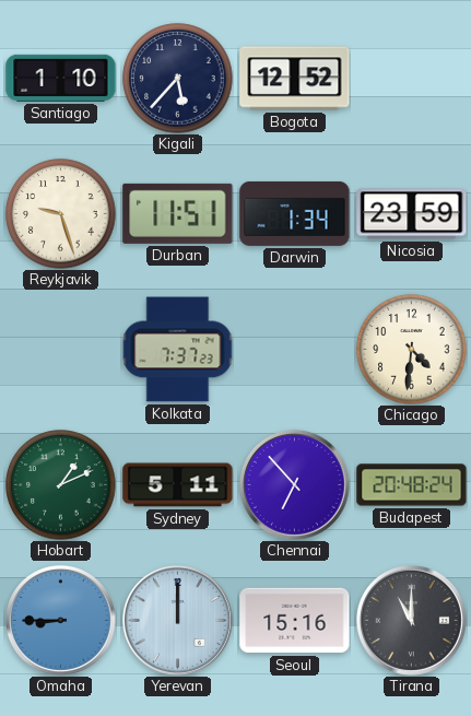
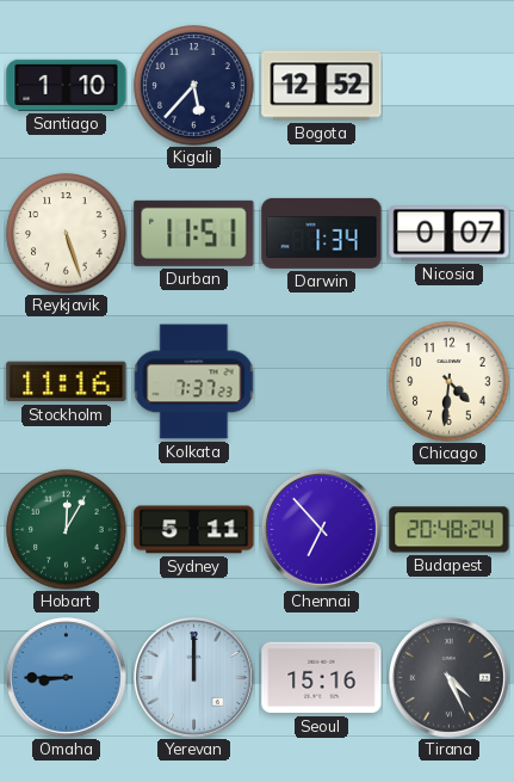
Reykjavik: 9:27 -> 5:27 (67, 234)
Nicosia: 23:59 -> 0:07 (450, 234)
Stockholm: none -> 11:16 (67, 382)
Hobart: 1:11 -> 12:05 (67, 530)
Tirana: 11:00 -> 4:26 (448, 677)
